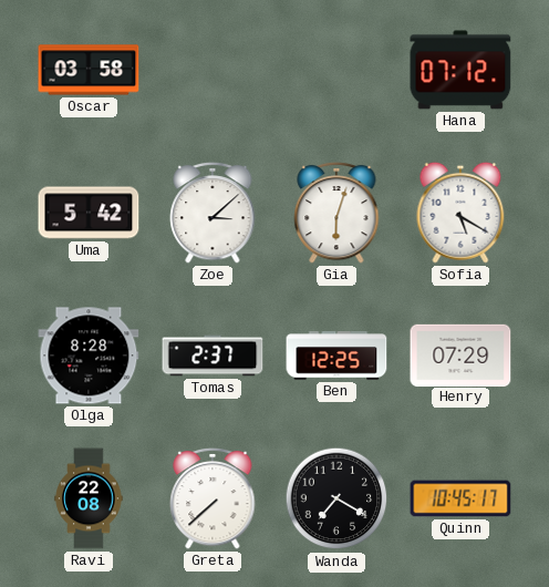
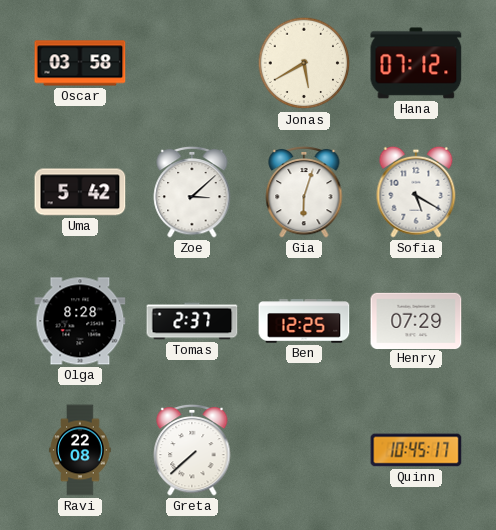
Jonas: none -> 5:40 (304, 63)
Wanda: 7:20 -> none (336, 498)
